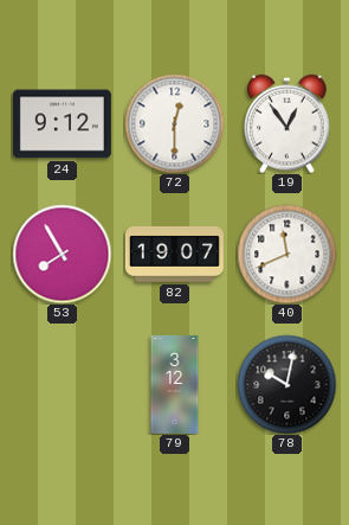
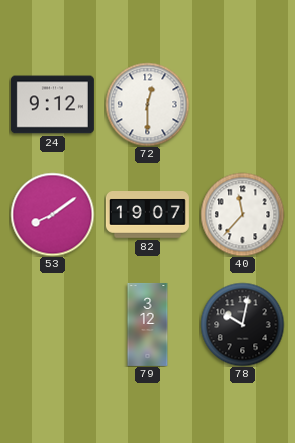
19: 12:54 -> none (287, 123)
53: 7:55 -> 8:09 (52, 214)
40: 11:41 -> 11:37 (242, 214)
